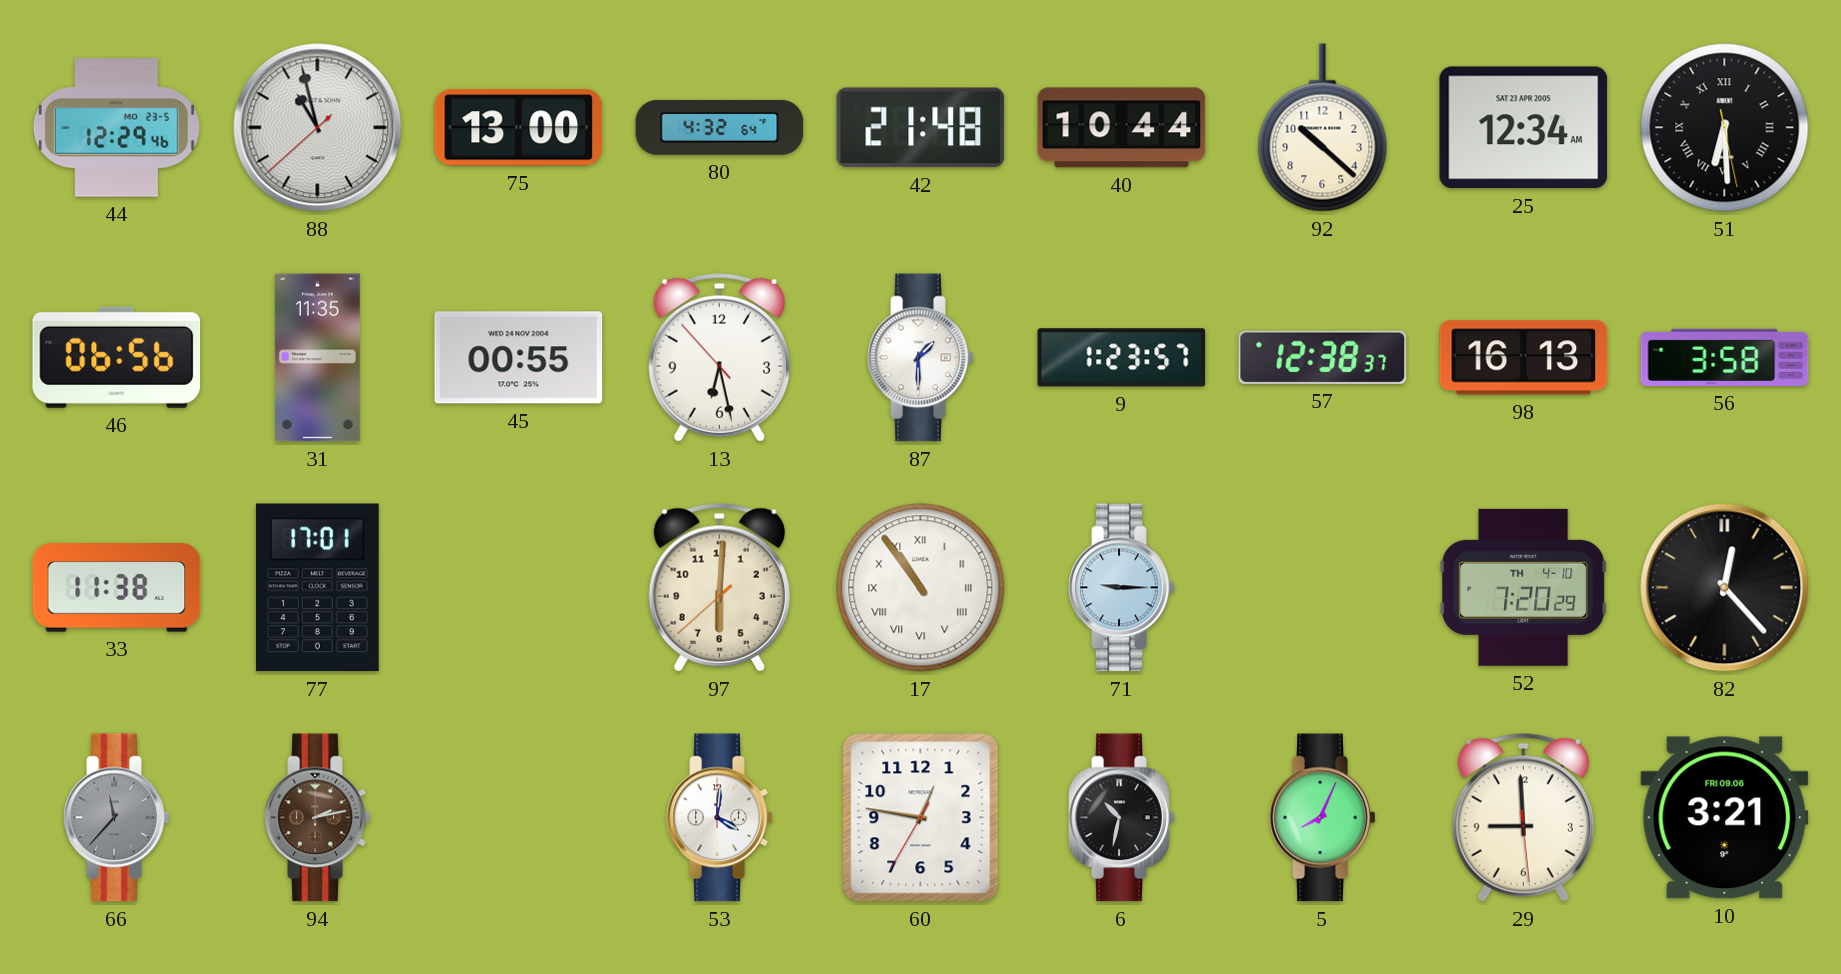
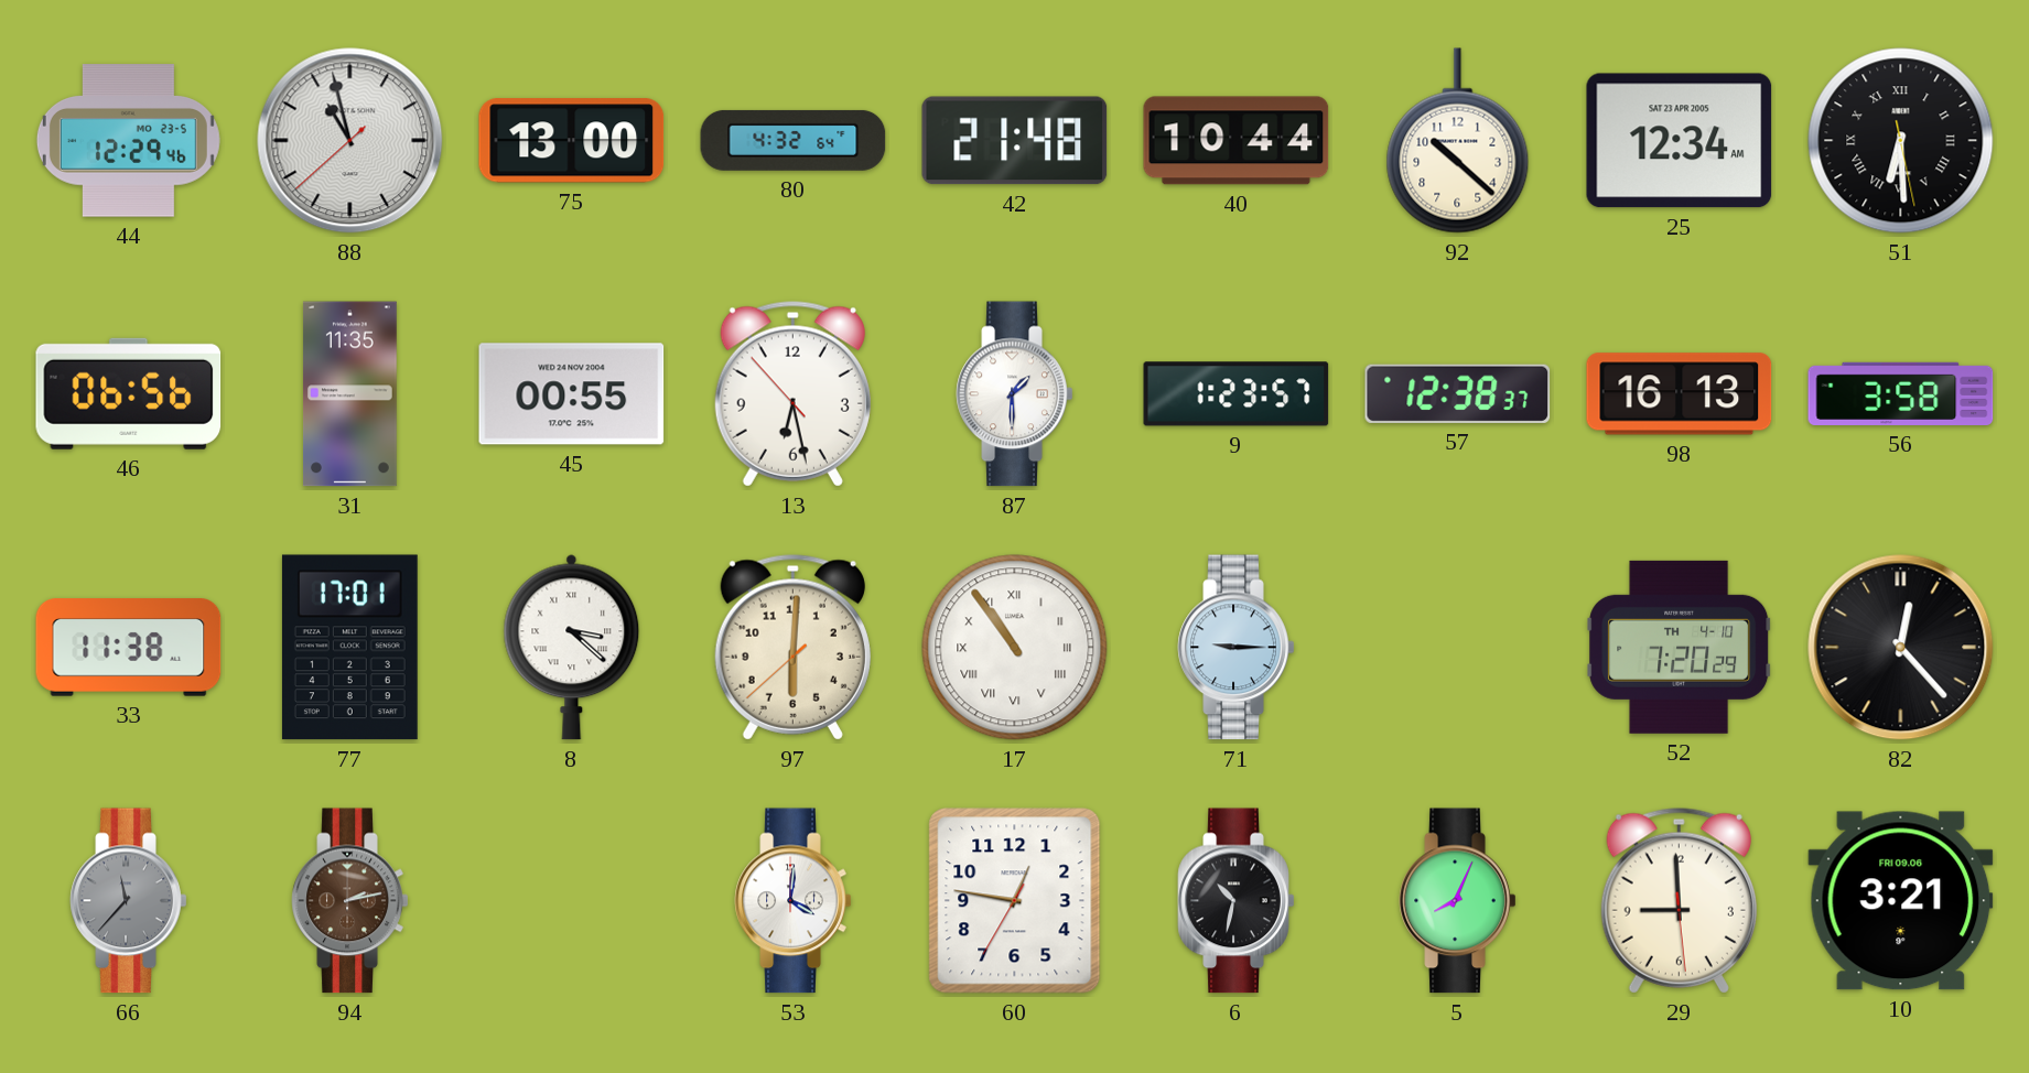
8: none -> 3:22 (572, 647)
